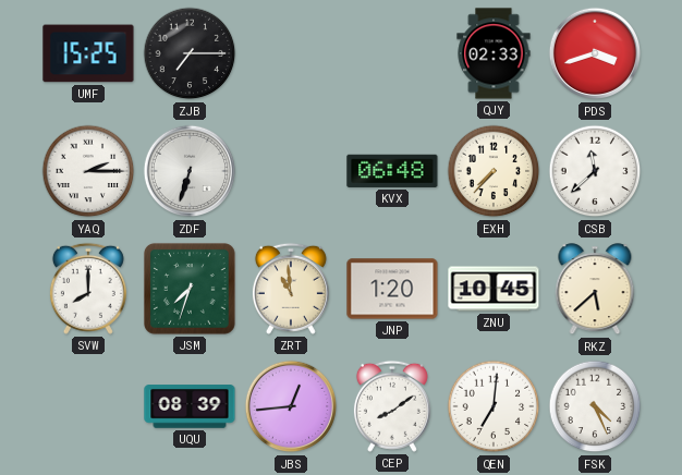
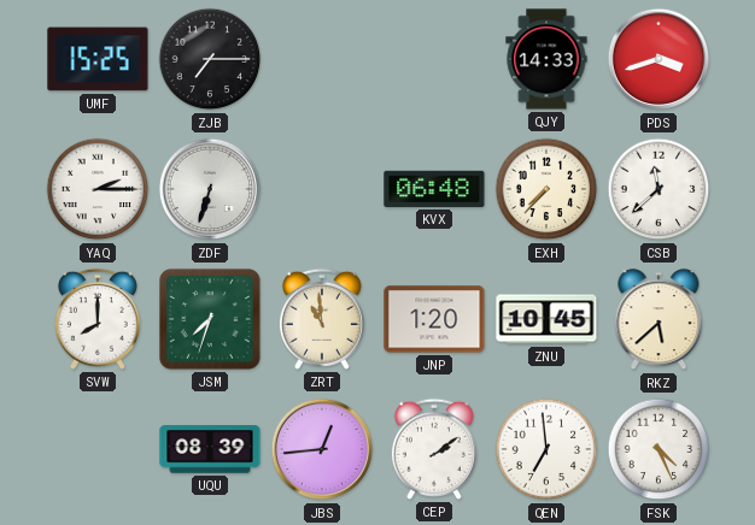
QJY: 02:33 -> 14:33 (546, 59)
CEP: 8:09 -> 2:09 (434, 449)
QEN: 7:01 -> 6:59 (546, 449)
